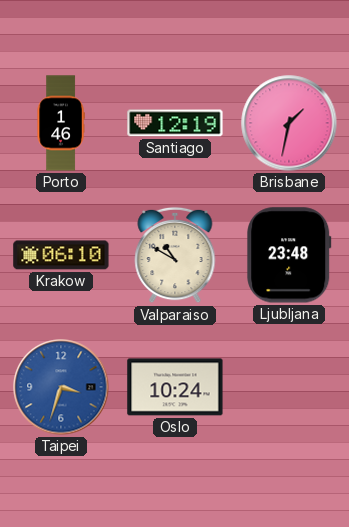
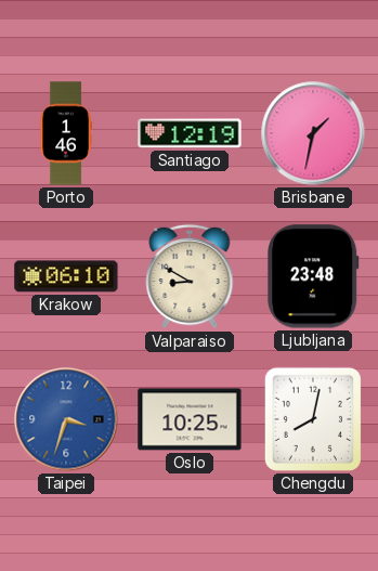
Valparaiso: 10:50 -> 8:50 (190, 276)
Oslo: 10:24 -> 10:25 (190, 419)
Chengdu: none -> 8:02 (313, 419)
